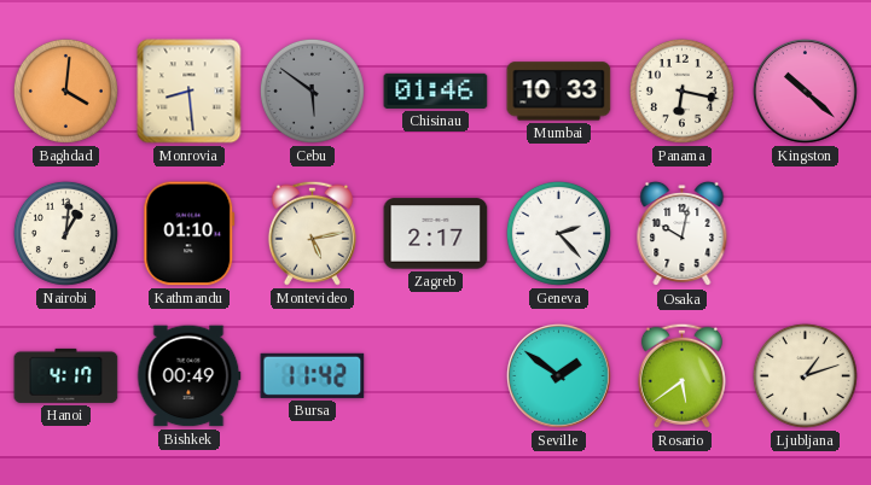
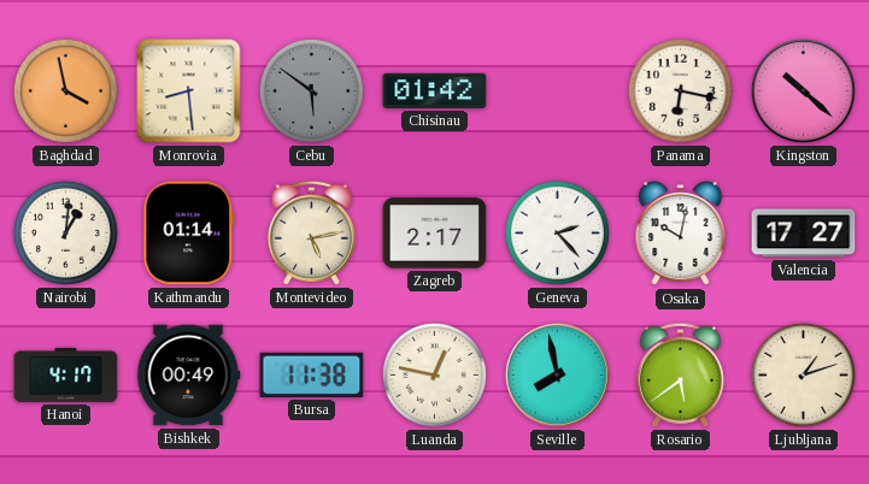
Baghdad: 4:01 -> 3:58 (65, 90)
Chisinau: 01:46 -> 01:42 (435, 90)
Mumbai: 10:33 -> none (559, 92)
Kathmandu: 01:10 -> 01:14 (189, 234)
Valencia: none -> 17:27 (804, 234)
Bursa: 11:42 -> 11:38 (312, 374)
Luanda: none -> 12:47 (434, 374)
Seville: 1:51 -> 7:58 (557, 374)
